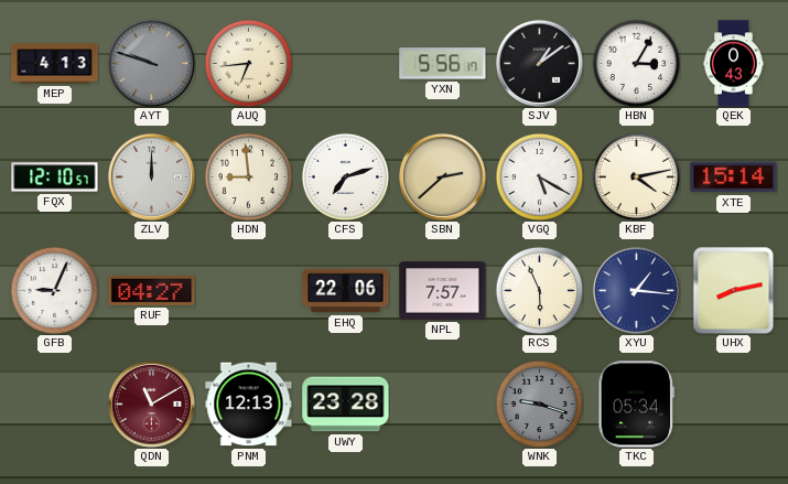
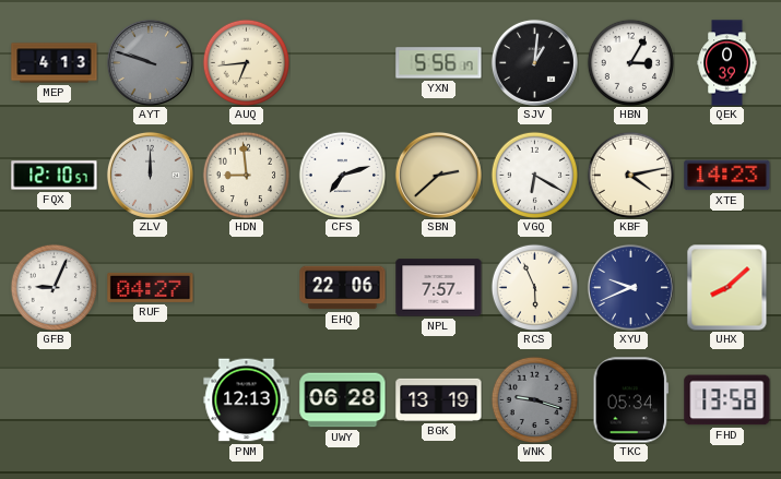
SJV: 1:09 -> 1:01 (534, 62)
QEK: 0:43 -> 0:39 (727, 63)
VGQ: 5:20 -> 6:20 (534, 175)
XTE: 15:14 -> 14:23 (727, 176)
XYU: 1:16 -> 9:41 (630, 287)
UHX: 8:13 -> 8:08 (727, 287)
QDN: 11:10 -> none (151, 404)
UWY: 23:28 -> 06:28 (343, 400)
BGK: none -> 13:19 (439, 399)
FHD: none -> 13:58 (727, 400)
